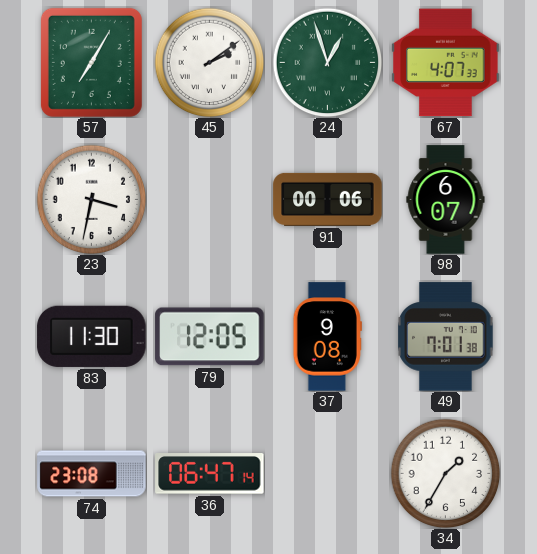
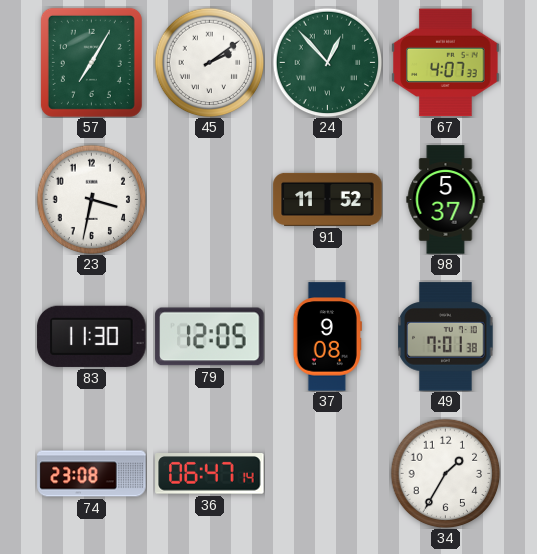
24: 12:57 -> 12:53 (327, 62)
91: 00:06 -> 11:52 (328, 199)
98: 6:07 -> 5:37 (446, 200)
